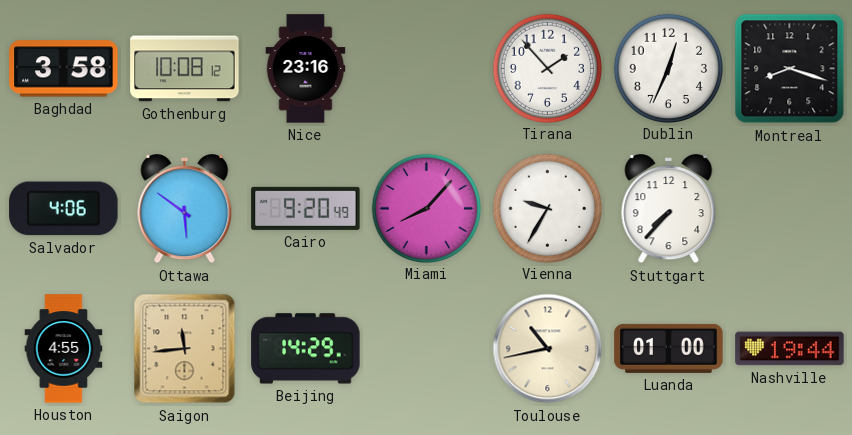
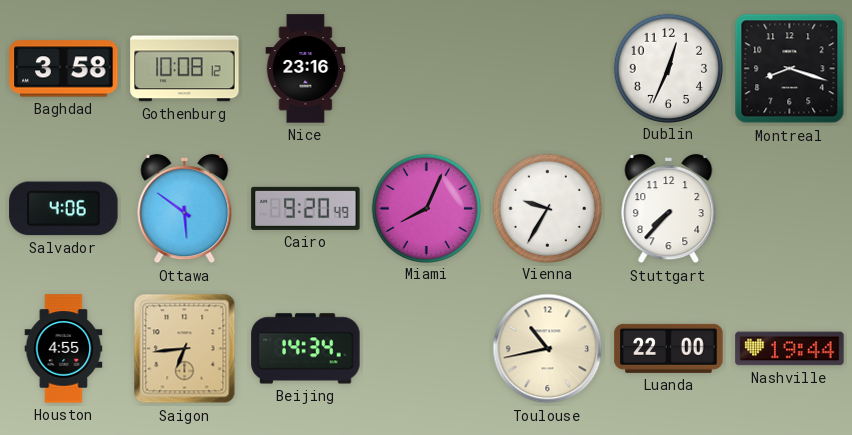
Tirana: 1:53 -> none (547, 68)
Miami: 8:07 -> 8:04 (426, 208)
Saigon: 11:44 -> 6:44 (185, 349)
Beijing: 14:29 -> 14:34 (306, 349)
Luanda: 01:00 -> 22:00 (669, 348)
